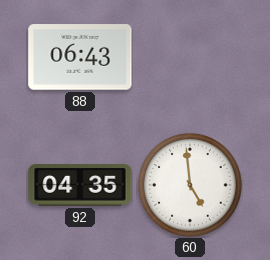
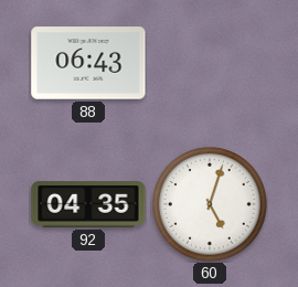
60: 4:59 -> 5:03 (211, 205)
